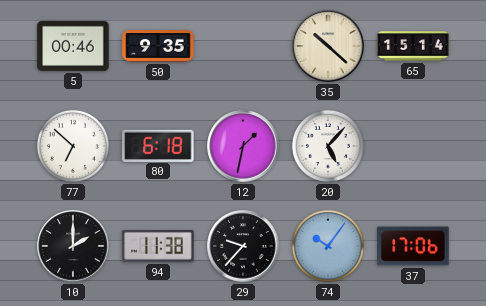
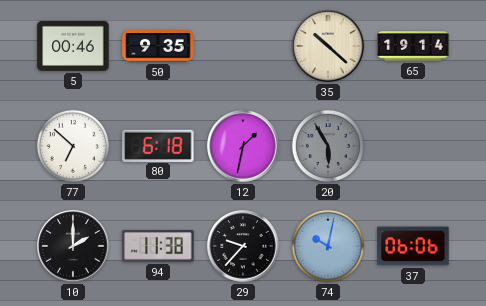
65: 15:14 -> 19:14 (413, 46)
20: 5:07 -> 5:55 (328, 146)
20 dial: white -> grey (328, 146)
74: 10:06 -> 10:02 (328, 246)
37: 17:06 -> 06:06 (413, 246)
